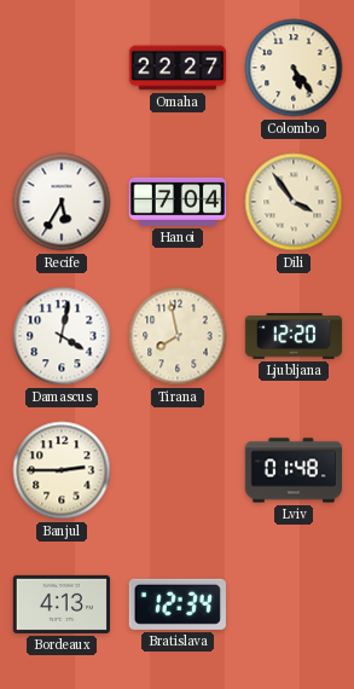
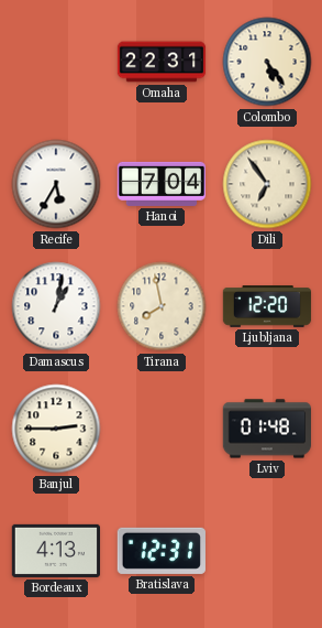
Omaha: 22:27 -> 22:31 (162, 62)
Dili: 3:54 -> 6:54 (267, 184)
Damascus: 4:02 -> 1:02 (56, 306)
Bratislava: 12:34 -> 12:31 (162, 551)
